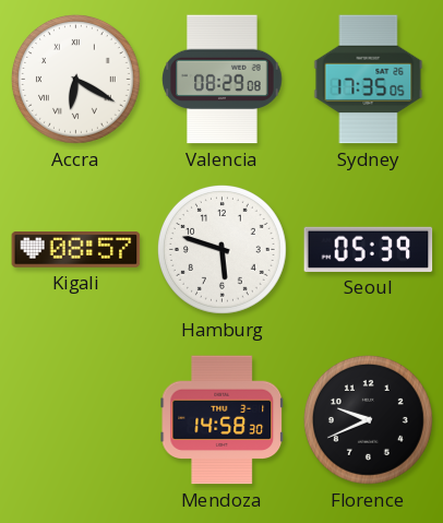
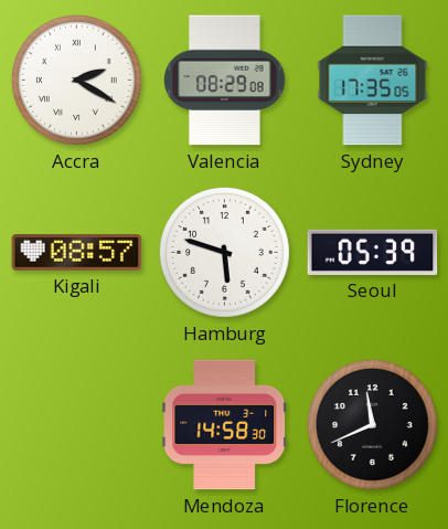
Accra: 6:20 -> 2:20 (76, 80)
Florence: 9:41 -> 11:41 (372, 424)
